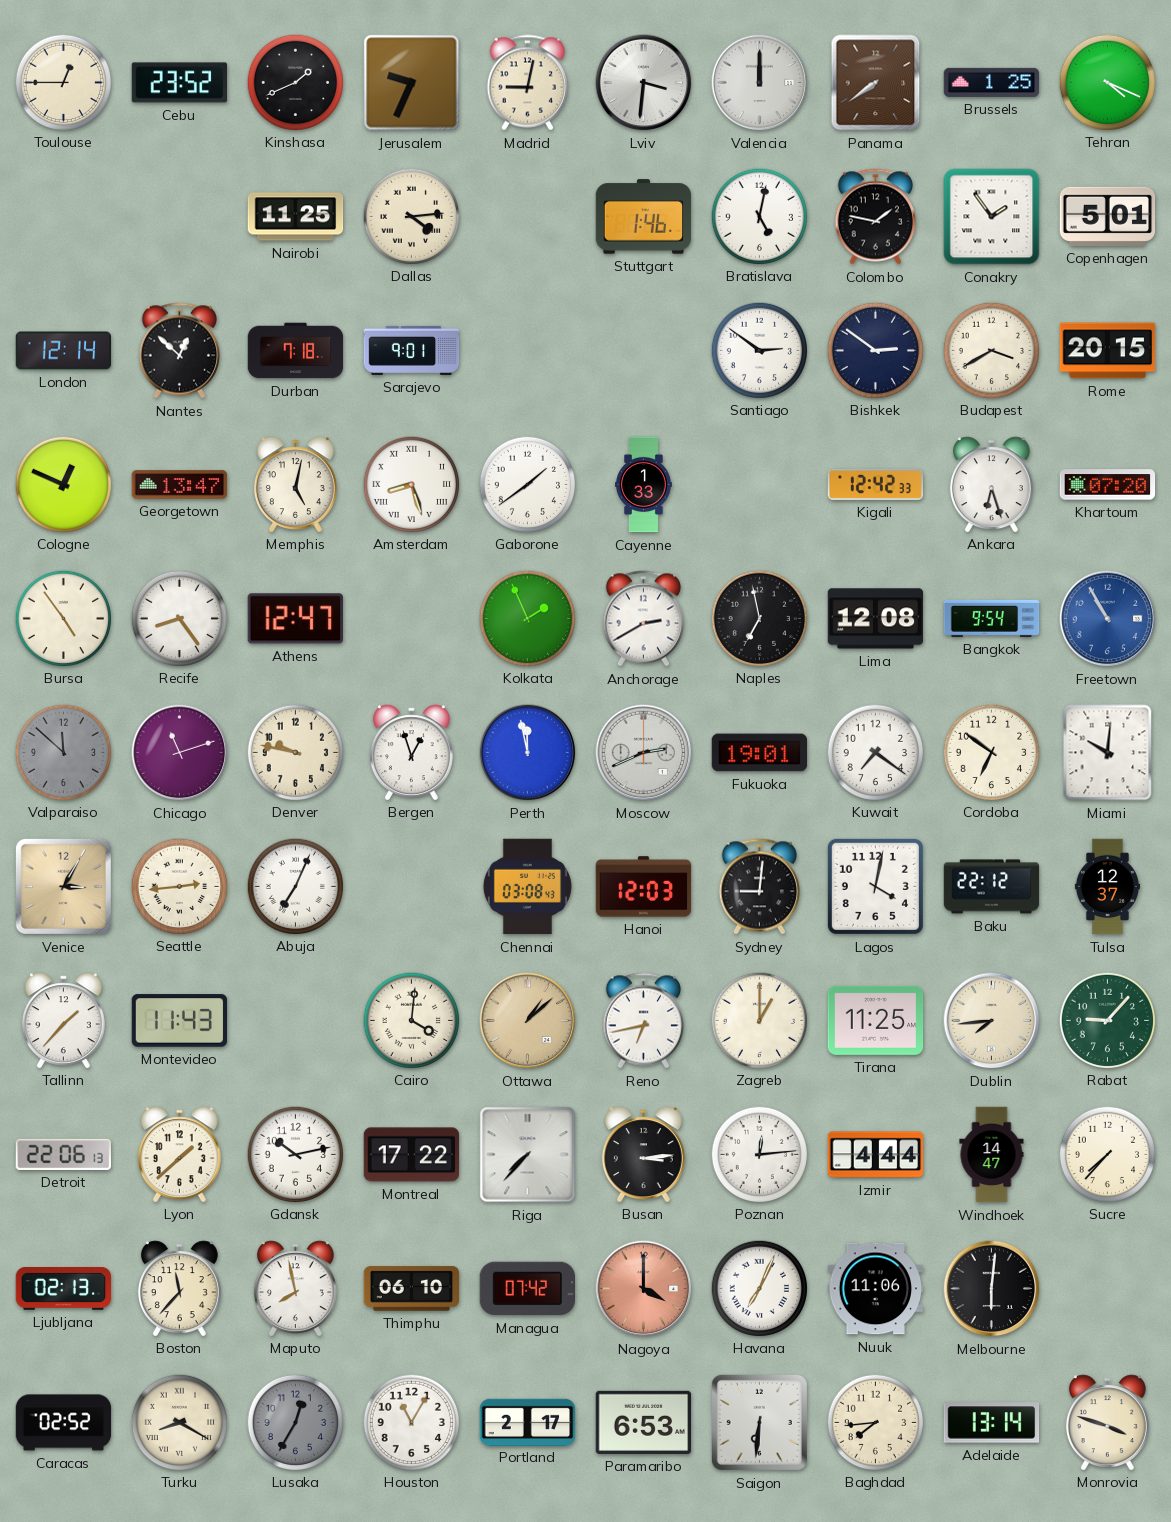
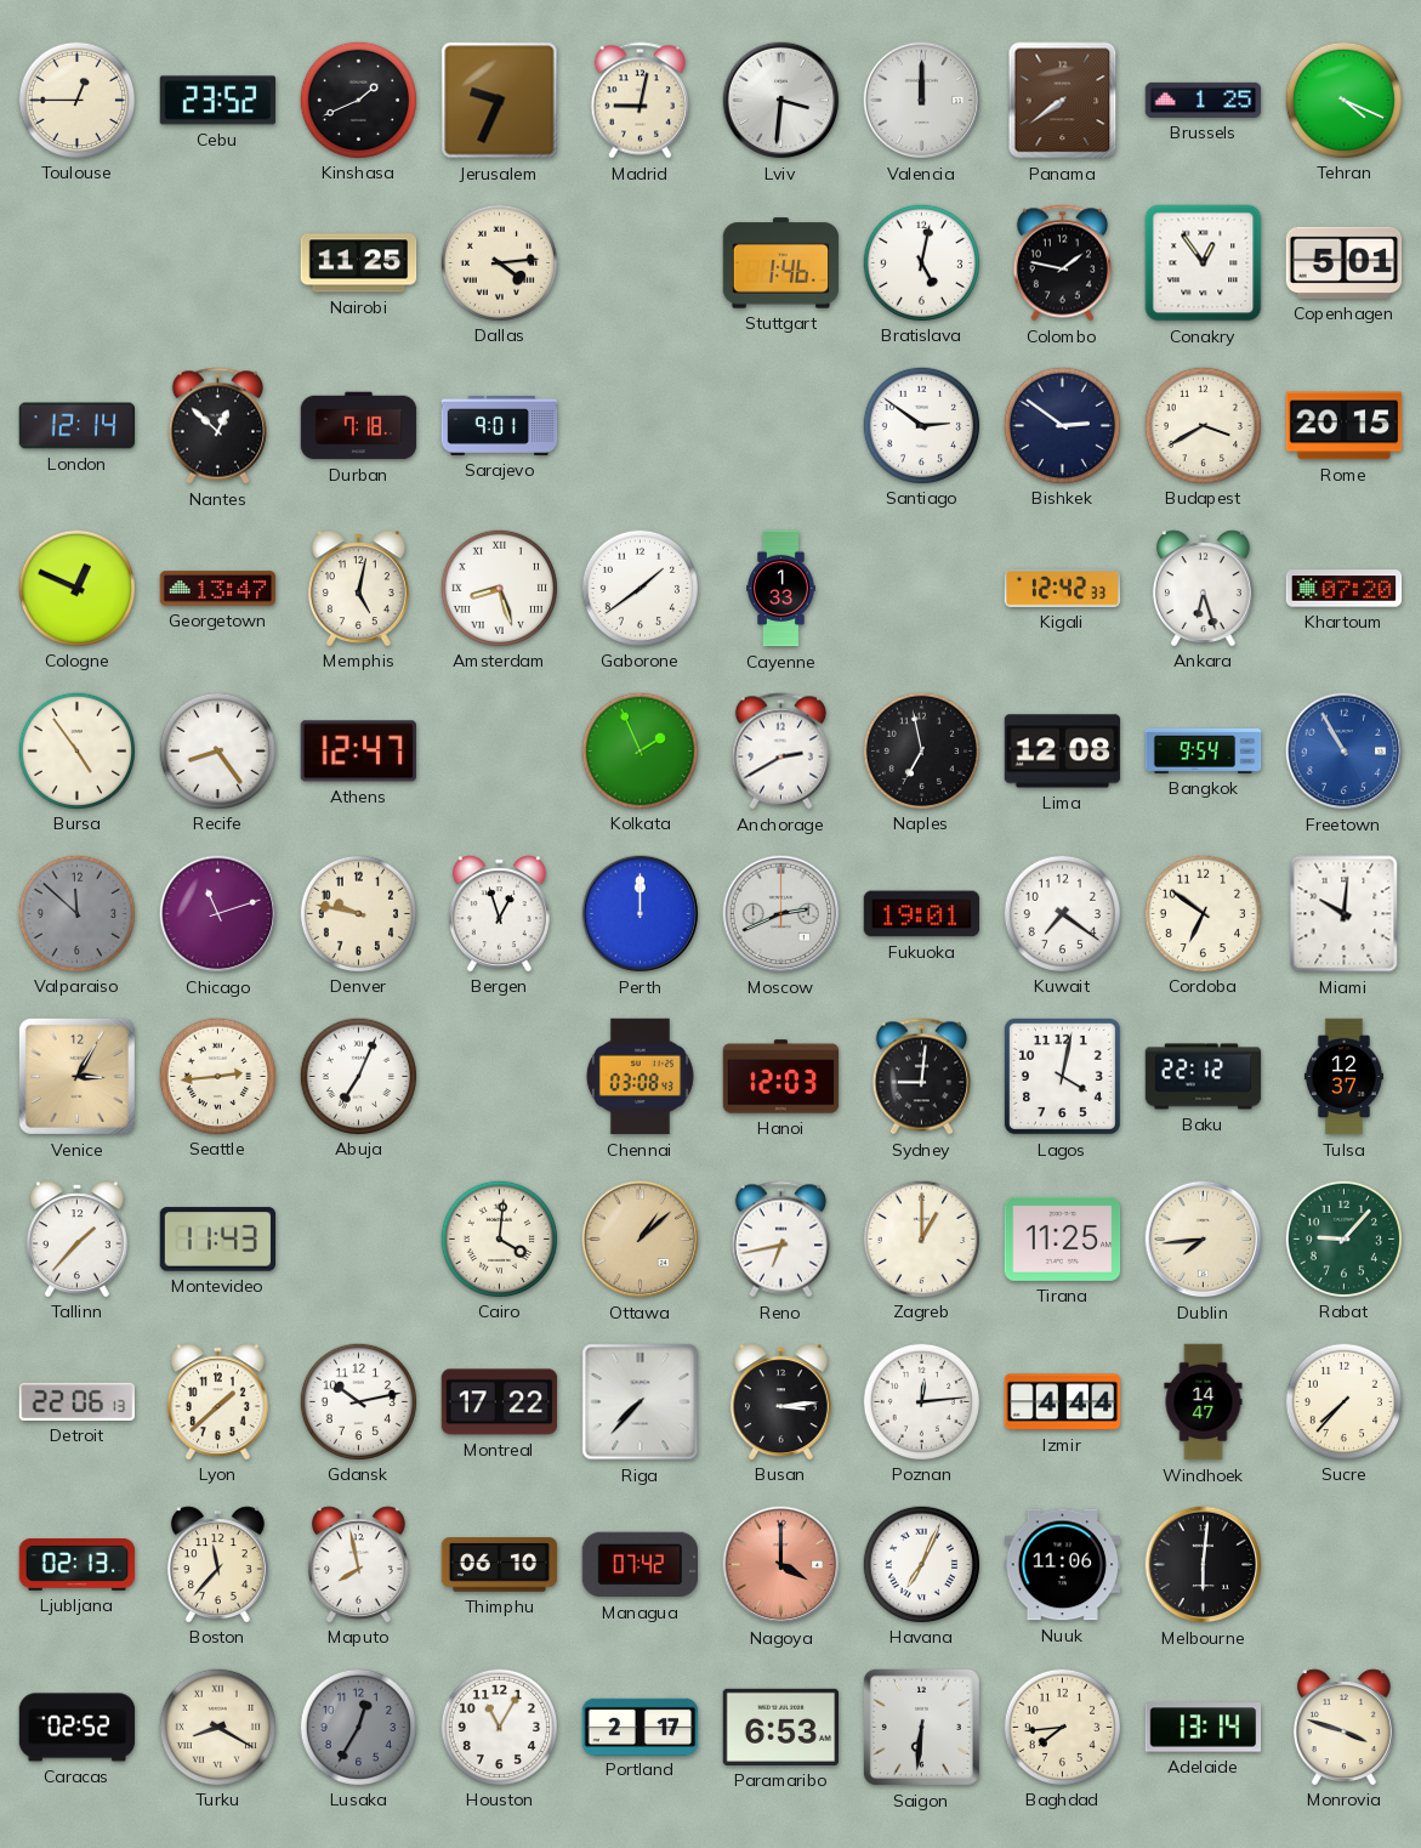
Conakry: 1:54 -> 12:54 (1204, 263)
Perth: 11:58 -> 12:00 (641, 914)
